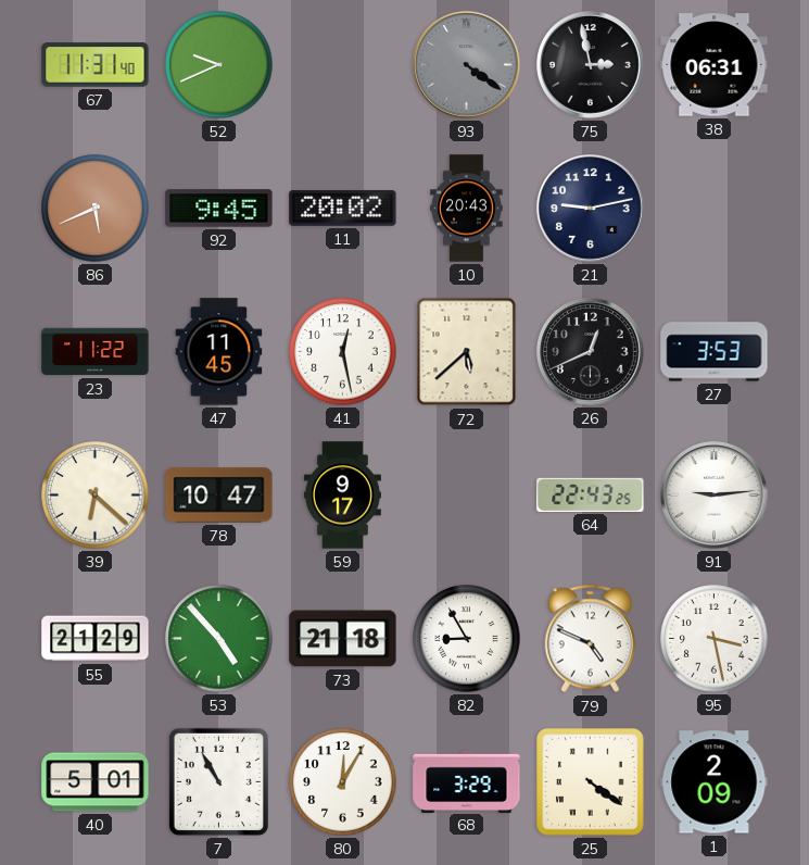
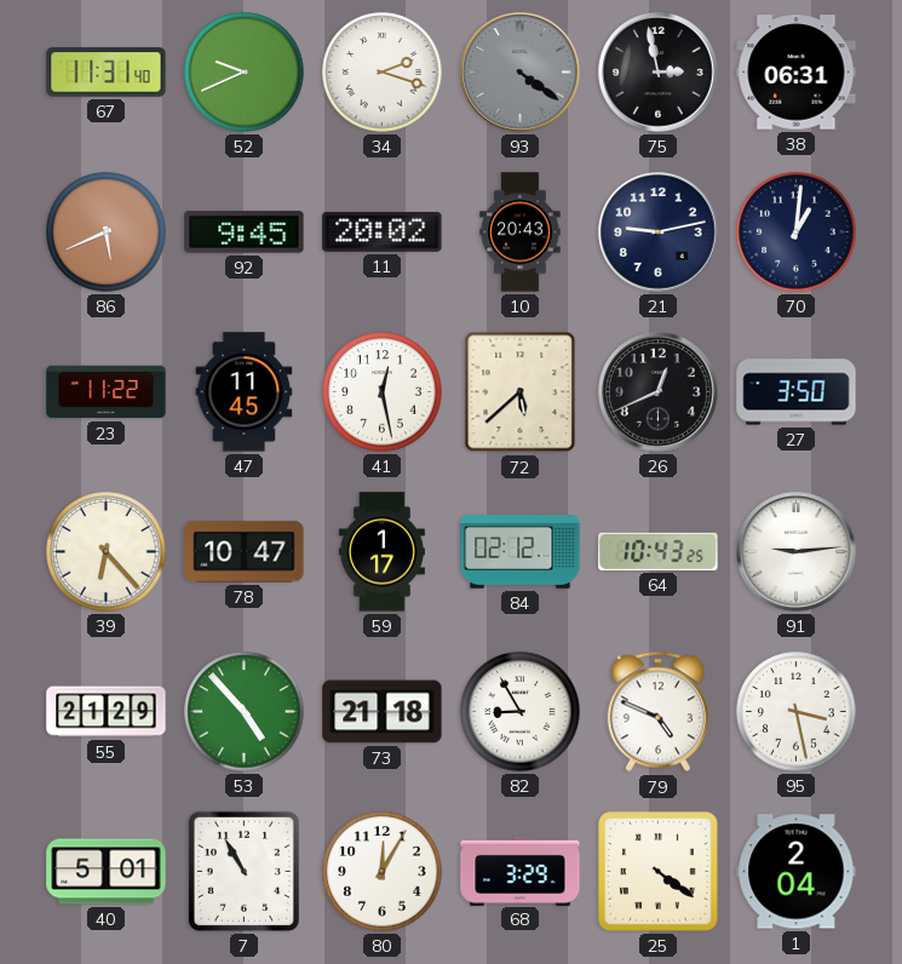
34: none -> 2:18 (383, 73)
70: none -> 1:01 (797, 233)
27: 3:53 -> 3:50 (797, 392)
39: 6:22 -> 6:23 (107, 552)
59: 9:17 -> 1:17 (381, 552)
84: none -> 02:12 (521, 552)
64: 22:43 -> 10:43 (659, 551)
1: 2:09 -> 2:04 (797, 872)
